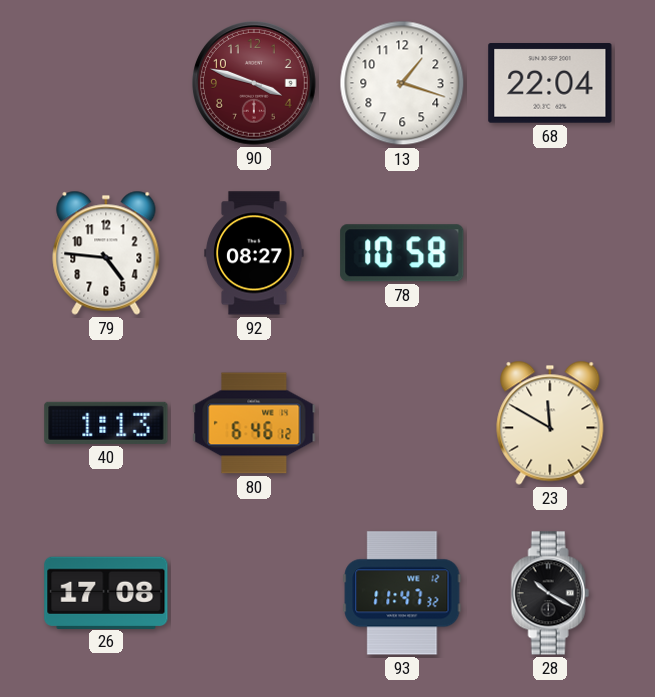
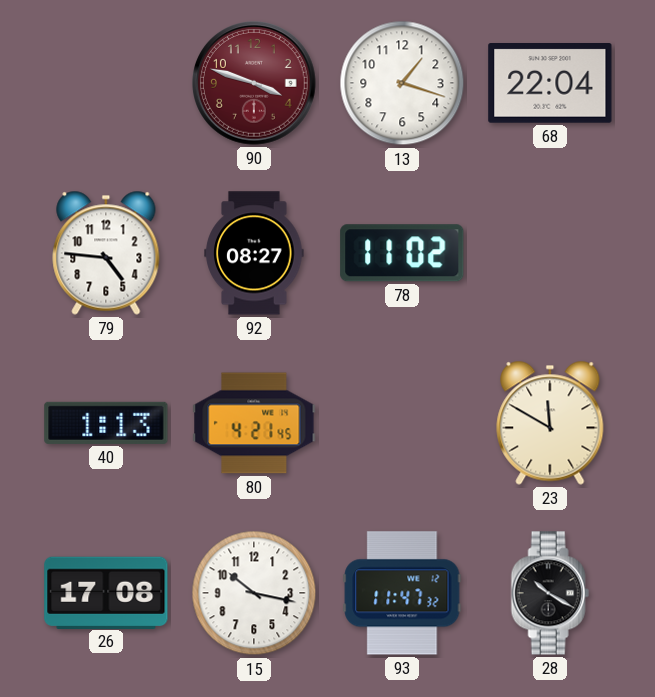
78: 10:58 -> 11:02 (402, 253)
80: 6:46 -> 4:21 (254, 423)
15: none -> 10:17 (254, 593)
